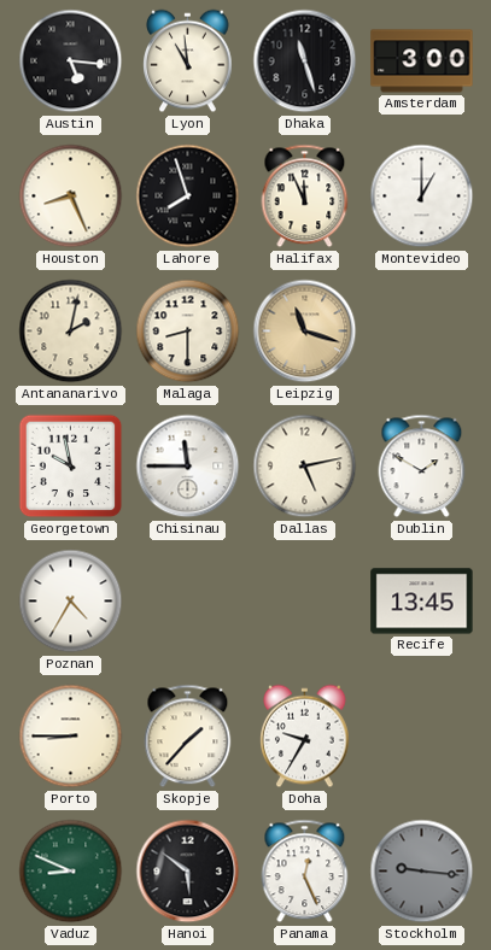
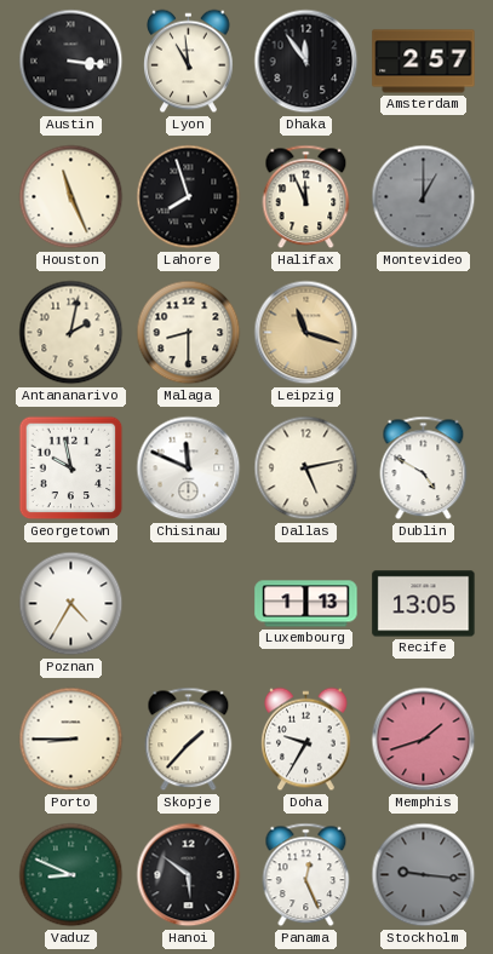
Austin: 5:16 -> 3:16 (71, 62)
Dhaka: 11:27 -> 11:54 (306, 62)
Amsterdam: 3:00 -> 2:57 (424, 62)
Houston: 8:26 -> 11:26 (71, 197)
Montevideo dial: white -> grey (424, 197)
Chisinau: 11:45 -> 11:49 (189, 469)
Dublin: 1:50 -> 4:50 (424, 469)
Luxembourg: none -> 1:13 (306, 604)
Recife: 13:45 -> 13:05 (424, 604)
Memphis: none -> 1:42 (424, 740)
